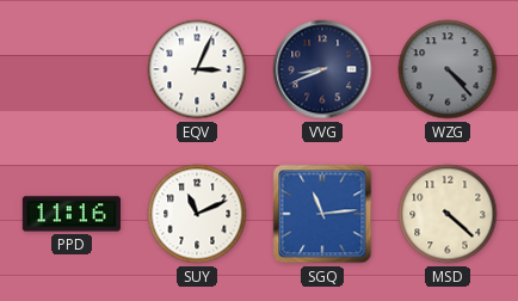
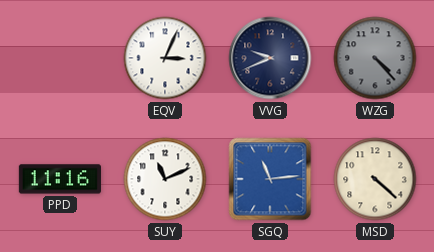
VVG: 8:41 -> 9:41 (270, 58)
